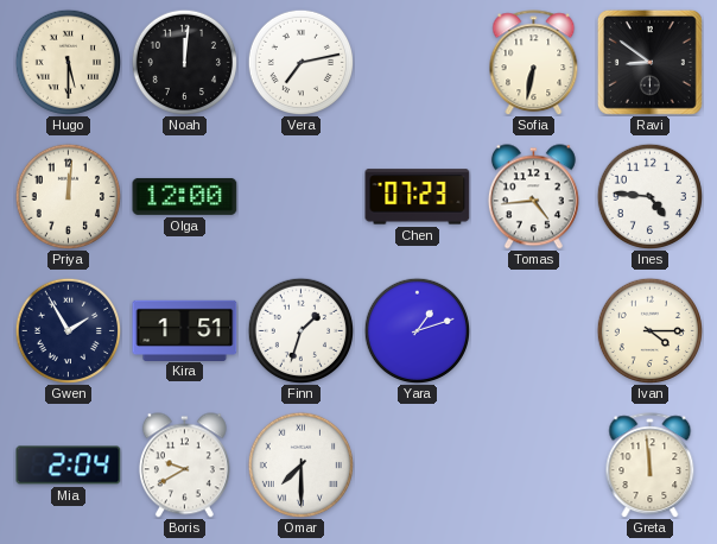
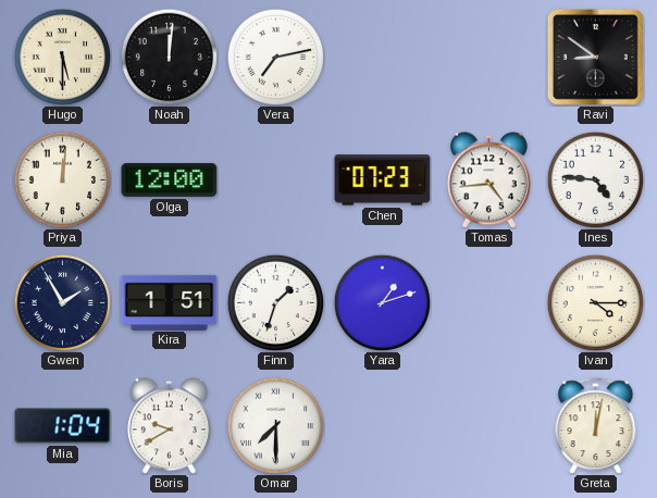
Sofia: 6:32 -> none (534, 63)
Mia: 2:04 -> 1:04 (63, 426)
Greta: 11:59 -> 12:02 (596, 426)
